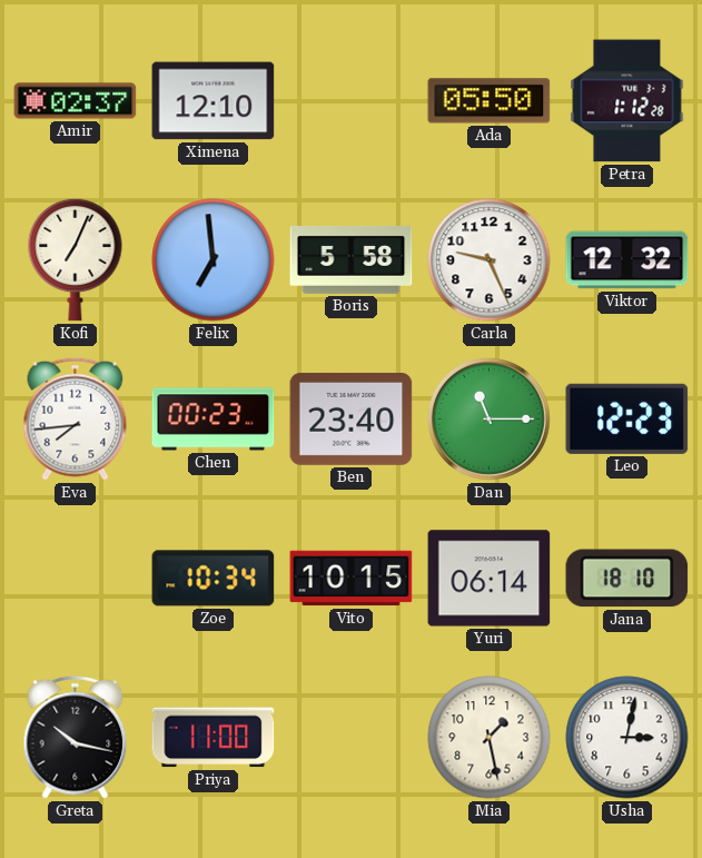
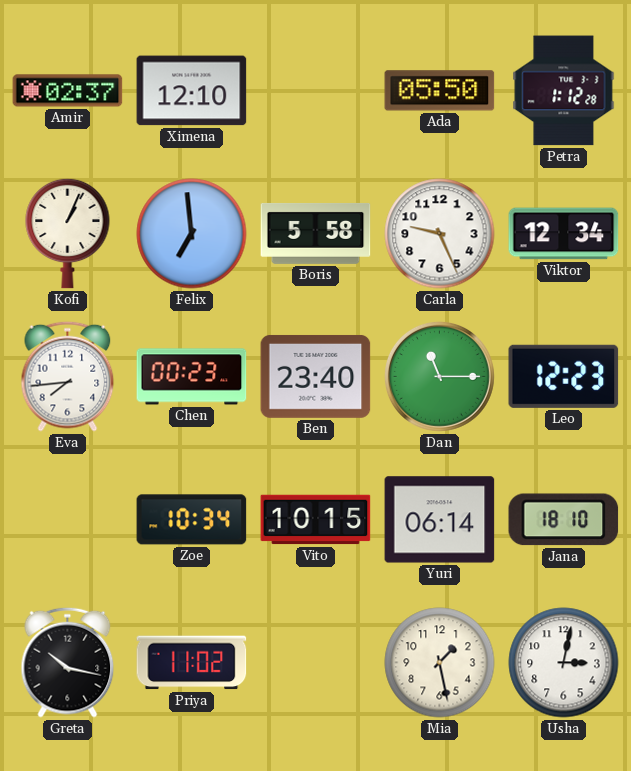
Kofi: 7:04 -> 1:04 (68, 233)
Viktor: 12:32 -> 12:34 (564, 234)
Priya: 11:00 -> 11:02 (192, 663)
